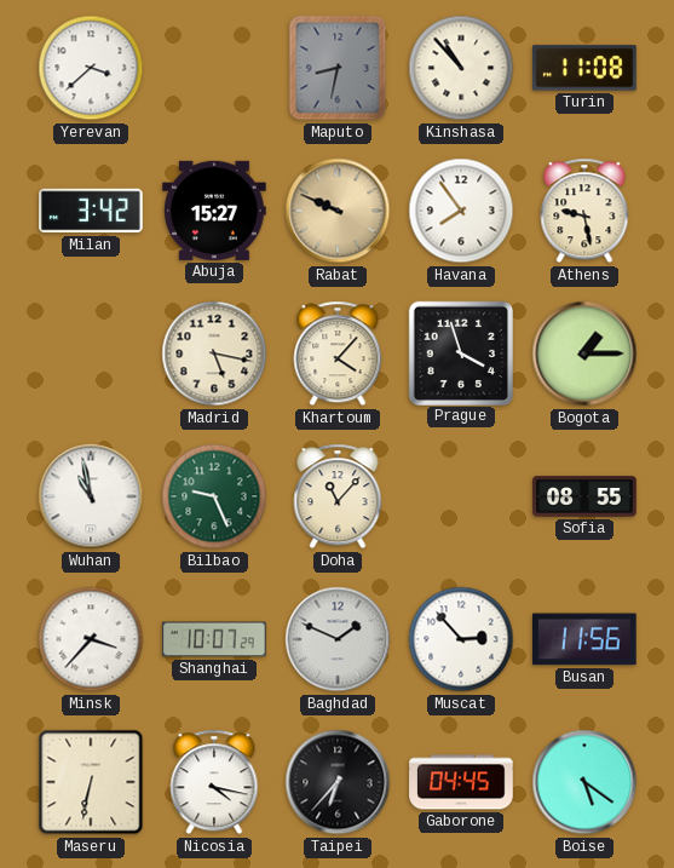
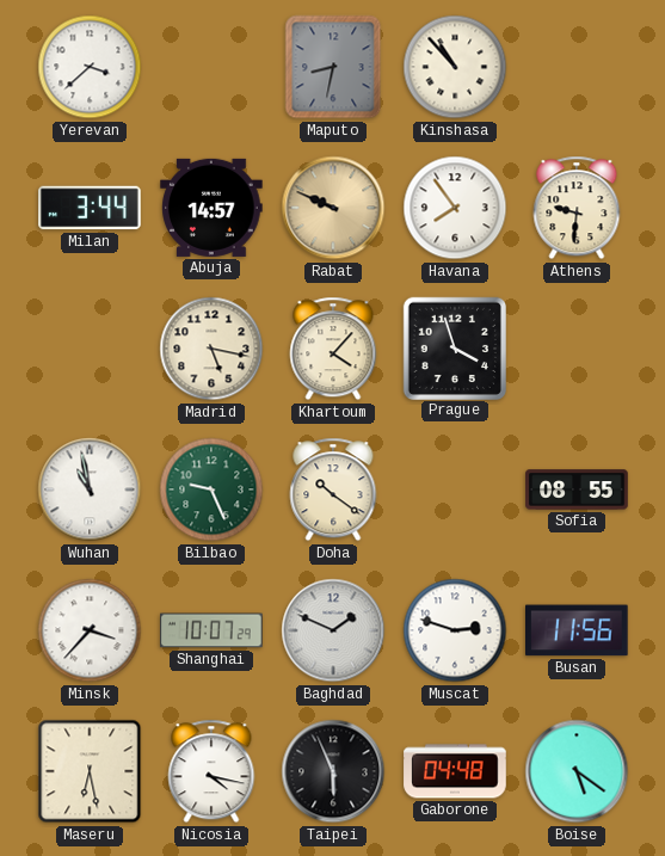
Turin: 11:08 -> none (584, 68)
Milan: 3:42 -> 3:44 (90, 208)
Abuja: 15:27 -> 14:57 (211, 208)
Athens: 9:28 -> 9:31 (577, 208)
Bogota: 1:15 -> none (584, 353)
Doha: 11:07 -> 10:21 (333, 489)
Muscat: 2:53 -> 2:48 (455, 630)
Maseru: 6:32 -> 6:28 (90, 771)
Taipei: 6:37 -> 5:56 (333, 771)
Gaborone: 04:45 -> 04:48 (455, 771)
